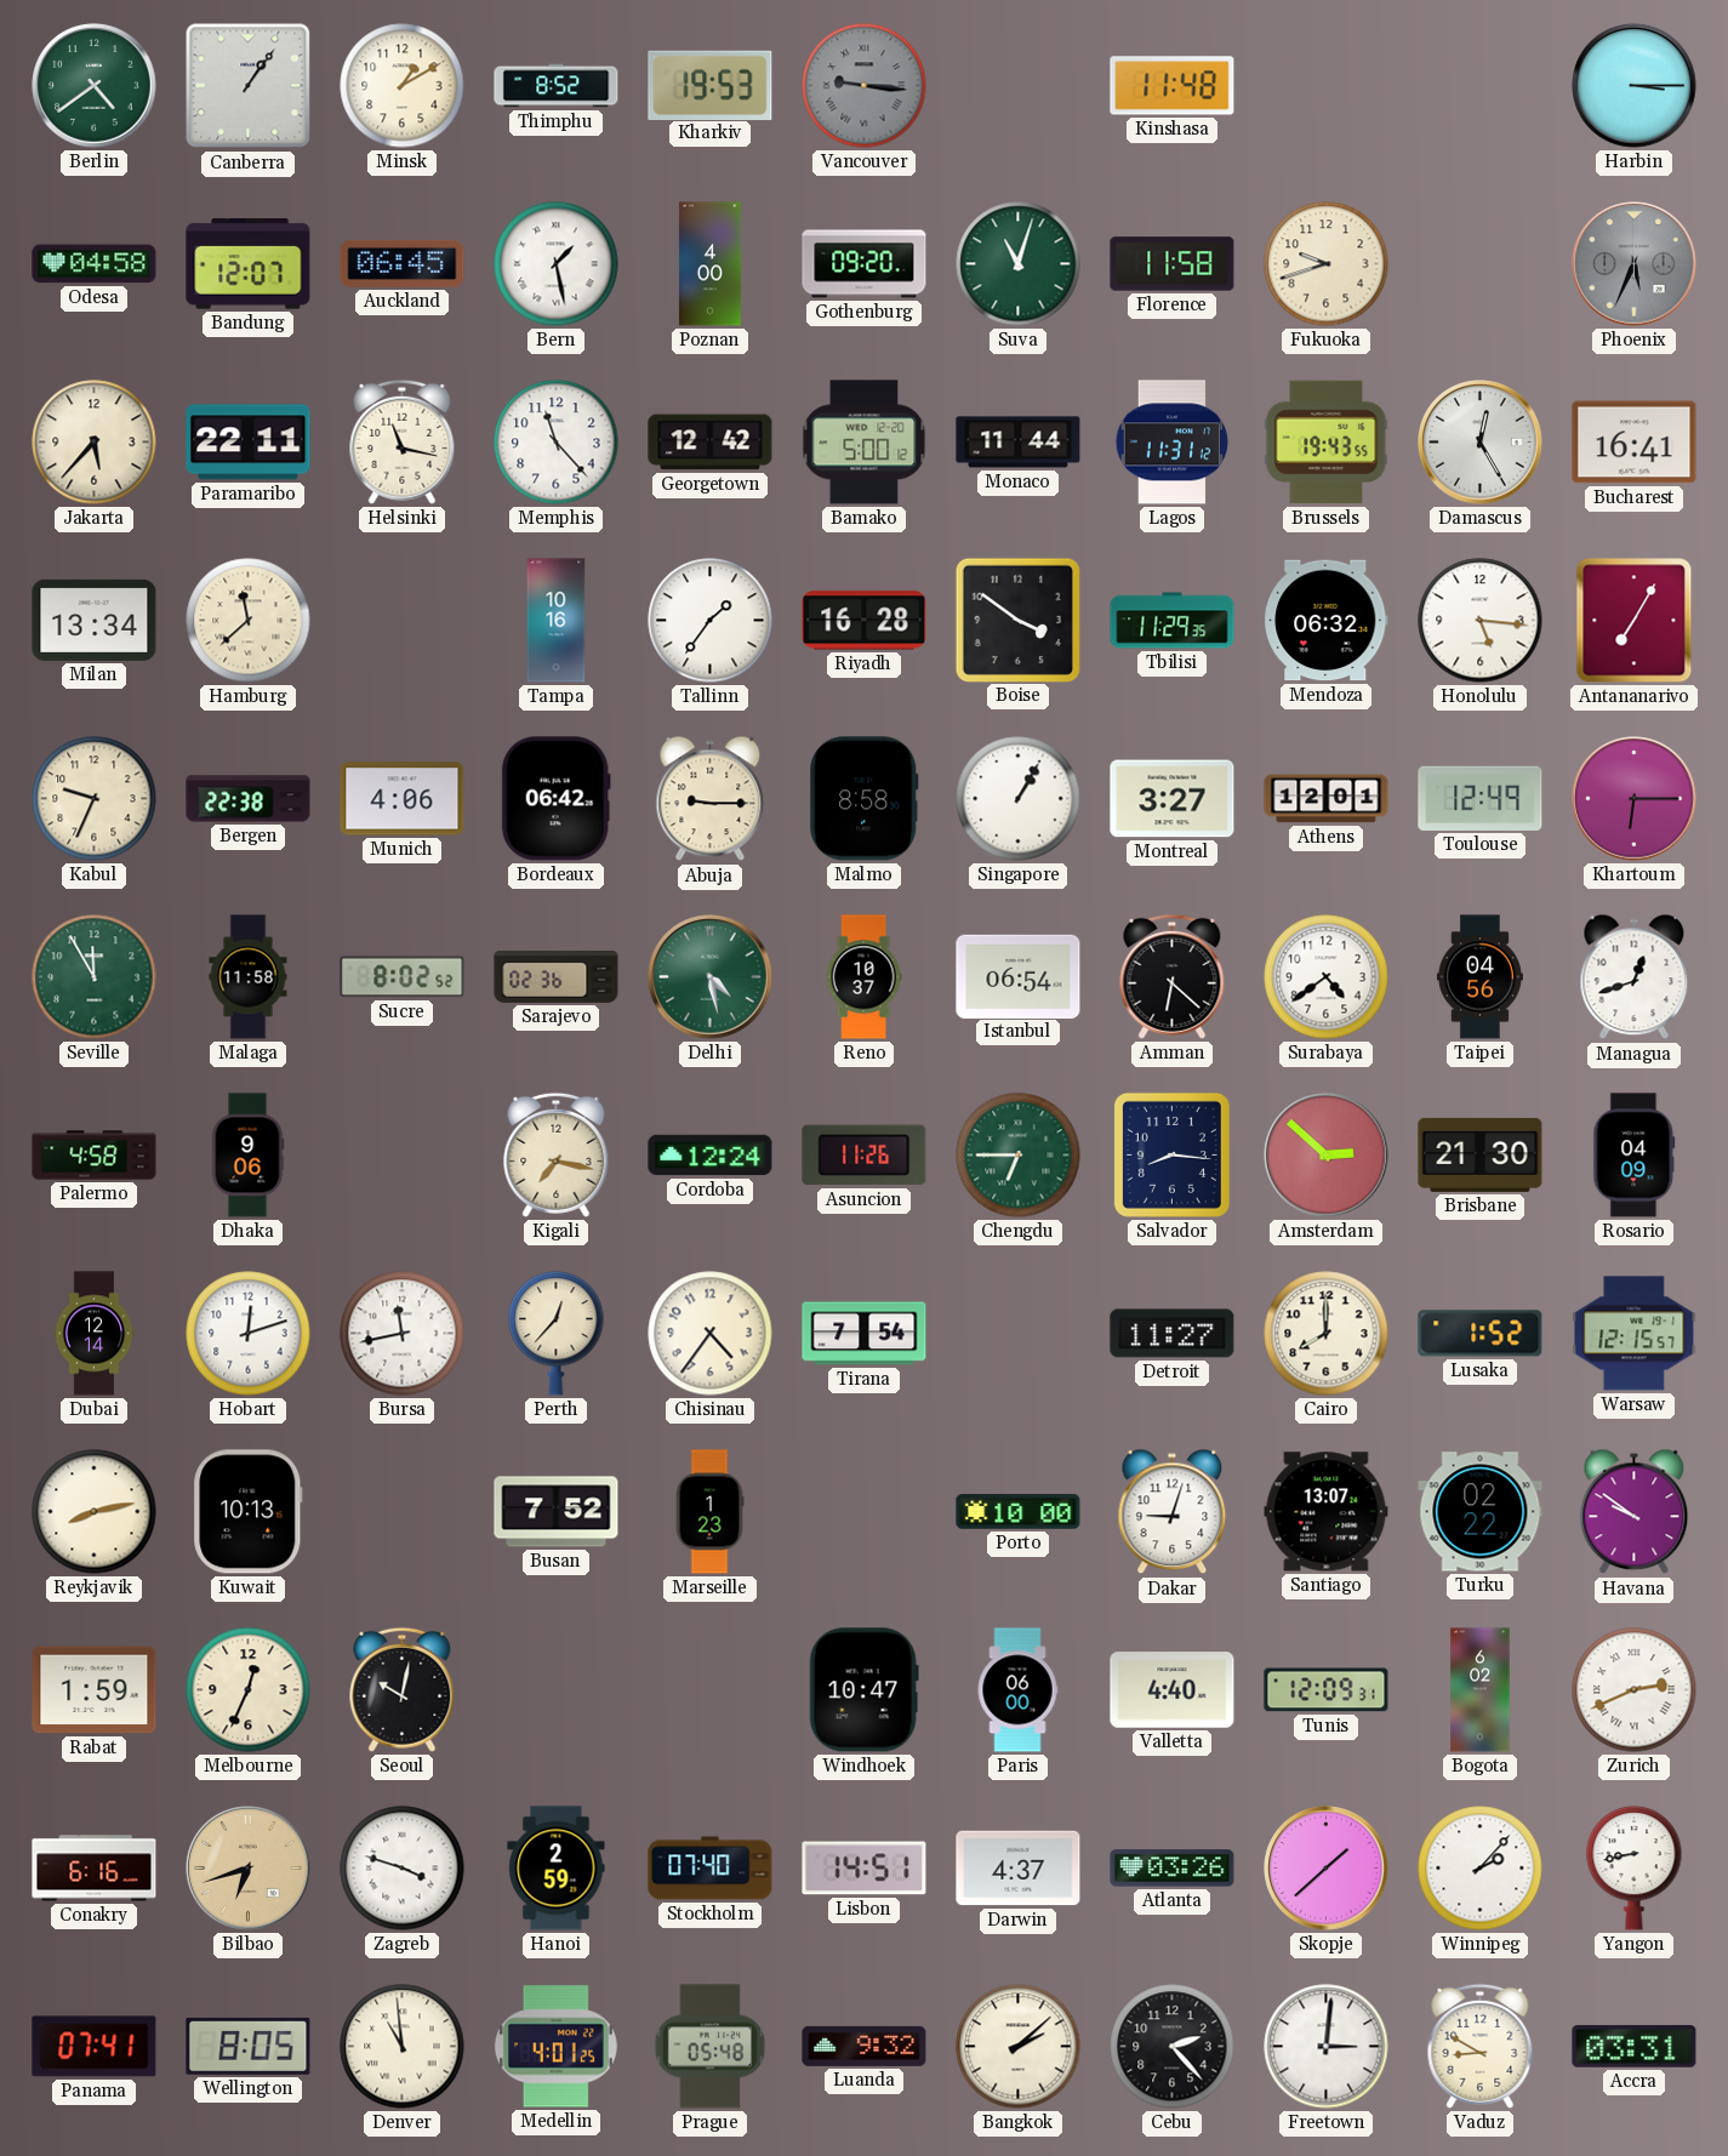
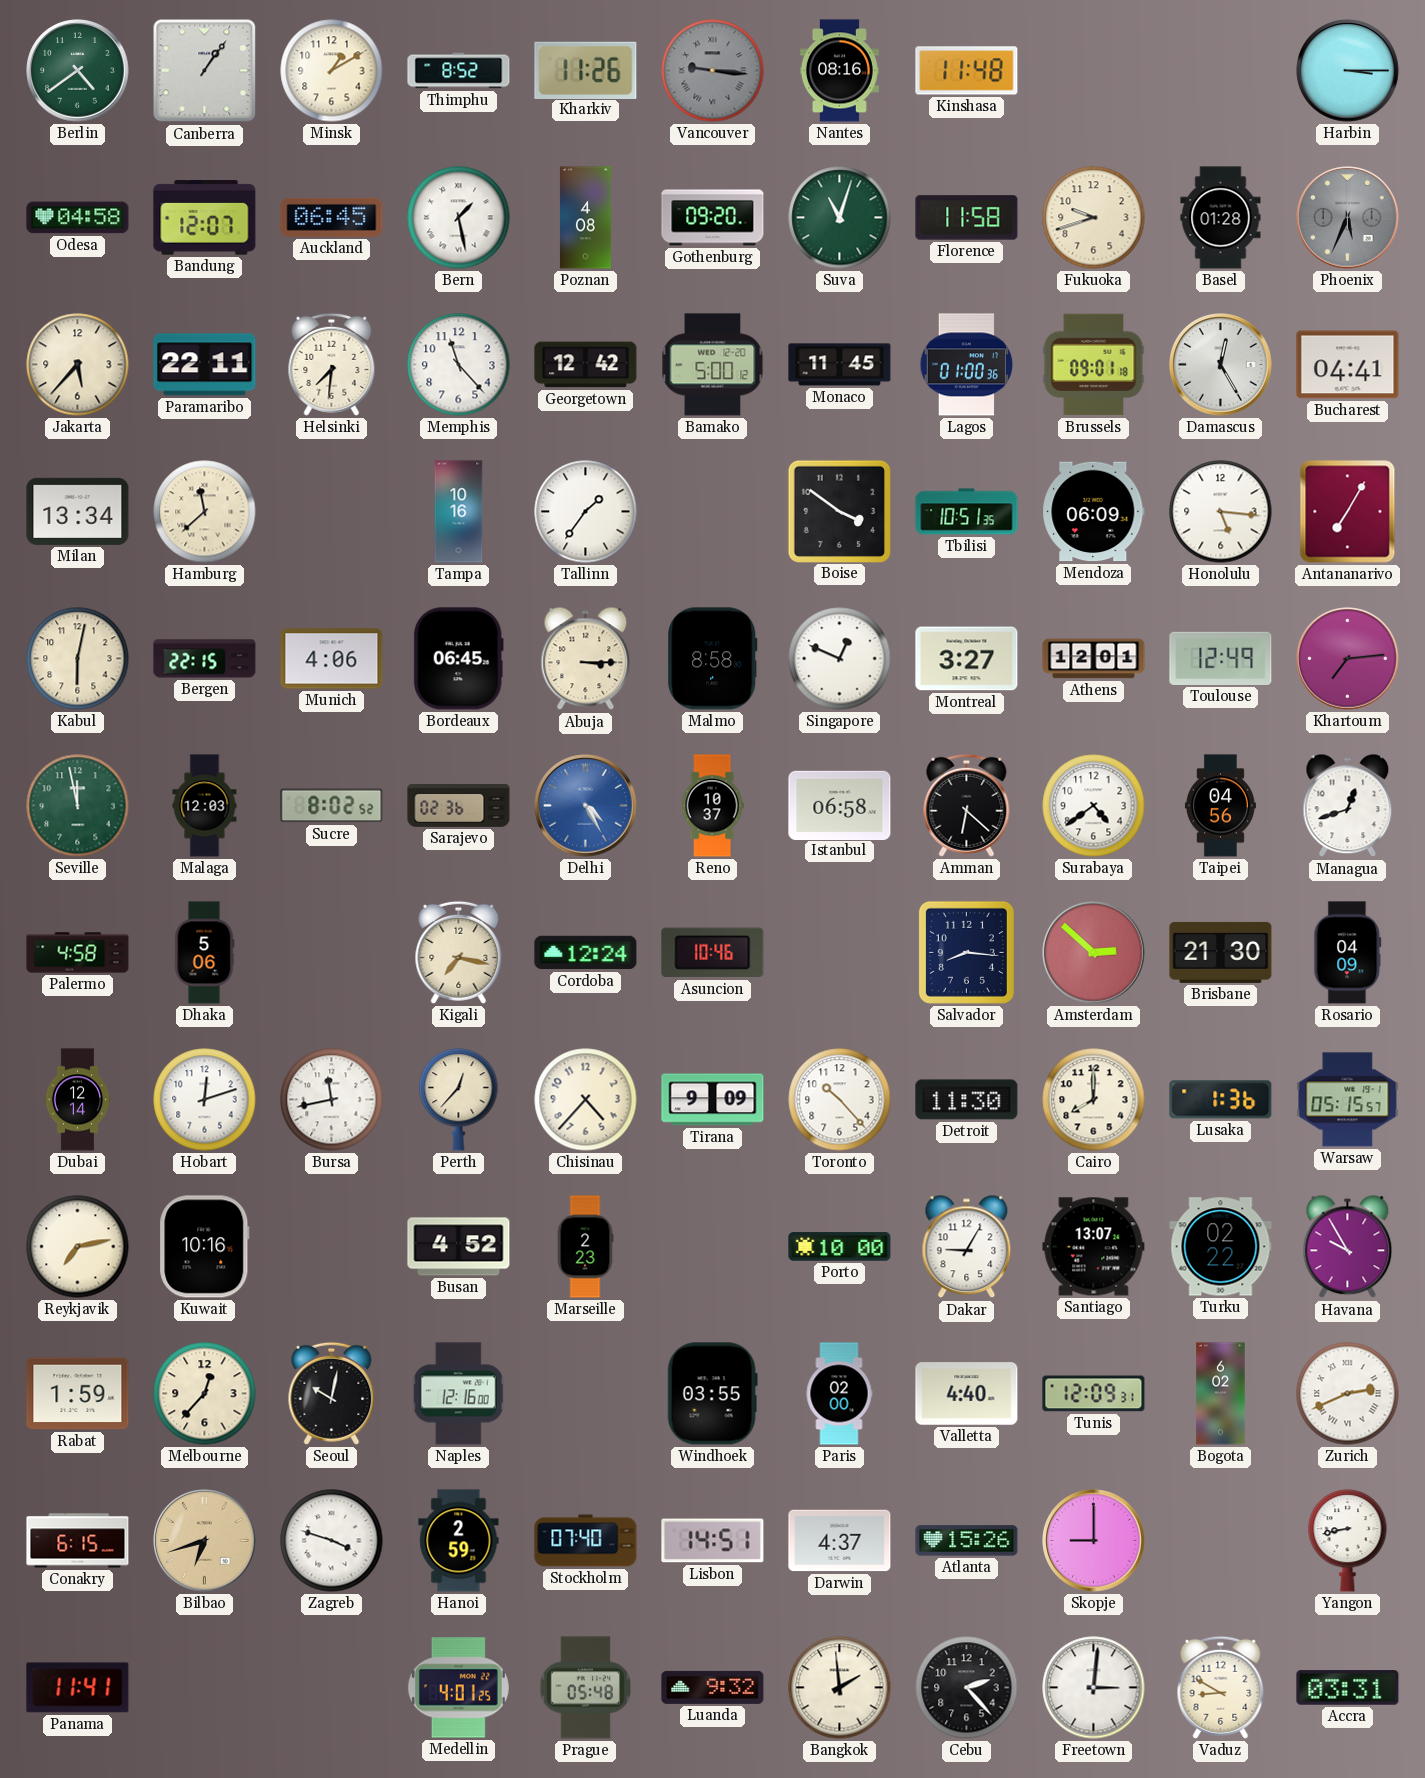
Kharkiv: 19:53 -> 11:26 (586, 70)
Nantes: none -> 08:16 (839, 71)
Poznan: 4:00 -> 4:08 (585, 218)
Basel: none -> 01:28 (1221, 218)
Helsinki: 11:17 -> 7:31 (332, 364)
Monaco: 11:44 -> 11:45 (840, 365)
Lagos: 11:31 -> 01:00 (967, 365)
Brussels: 19:43 -> 09:01 (1094, 365)
Bucharest: 16:41 -> 04:41 (1348, 365)
Riyadh: 16:28 -> none (865, 621)
Tbilisi: 11:29 -> 10:51 (967, 512)
Mendoza: 06:32 -> 06:09 (1094, 512)
Kabul: 9:34 -> 6:02 (78, 659)
Bergen: 22:38 -> 22:15 (205, 659)
Bordeaux: 06:42 -> 06:45 (458, 659)
Abuja: 9:15 -> 3:15 (586, 659)
Singapore: 1:05 -> 12:49 (840, 659)
Khartoum: 6:15 -> 7:14 (1348, 659)
Seville: 11:55 -> 11:58 (78, 806)
Malaga: 11:58 -> 12:03 (205, 806)
Delhi: 4:28 -> 4:25 (586, 806)
Delhi dial: green -> blue (586, 806)
Istanbul: 06:54 -> 06:58 (840, 805)
Dhaka: 9:06 -> 5:06 (204, 953)
Asuncion: 11:26 -> 10:46 (713, 953)
Chengdu: 6:45 -> none (1019, 1156)
Chisinau: 4:36 -> 4:37 (586, 1100)
Tirana: 7:54 -> 9:09 (713, 1100)
Toronto: none -> 10:23 (840, 1100)
Detroit: 11:27 -> 11:30 (967, 1100)
Lusaka: 1:52 -> 1:36 (1221, 1100)
Warsaw: 12:15 -> 05:15 (1348, 1100)
Reykjavik: 8:13 -> 7:13 (78, 1247)
Kuwait: 10:13 -> 10:16 (205, 1247)
Busan: 7:52 -> 4:52 (459, 1247)
Marseille: 1:23 -> 2:23 (585, 1247)
Dakar: 9:03 -> 9:05 (967, 1247)
Havana: 9:51 -> 9:55 (1348, 1247)
Melbourne: 12:34 -> 12:37 (205, 1394)
Naples: none -> 12:16 (458, 1394)
Windhoek: 10:47 -> 03:55 (712, 1394)
Paris: 06:00 -> 02:00 (839, 1394)
Conakry: 6:16 -> 6:15 (78, 1541)
Atlanta: 03:26 -> 15:26 (967, 1541)
Skopje: 1:38 -> 9:00 (1094, 1541)
Winnipeg: 2:07 -> none (1481, 1869)
Panama: 07:41 -> 11:41 (78, 1688)
Wellington: 8:05 -> none (249, 2046)
Denver: 10:59 -> none (403, 2047)
Bangkok: 2:08 -> 1:59 (840, 1688)
